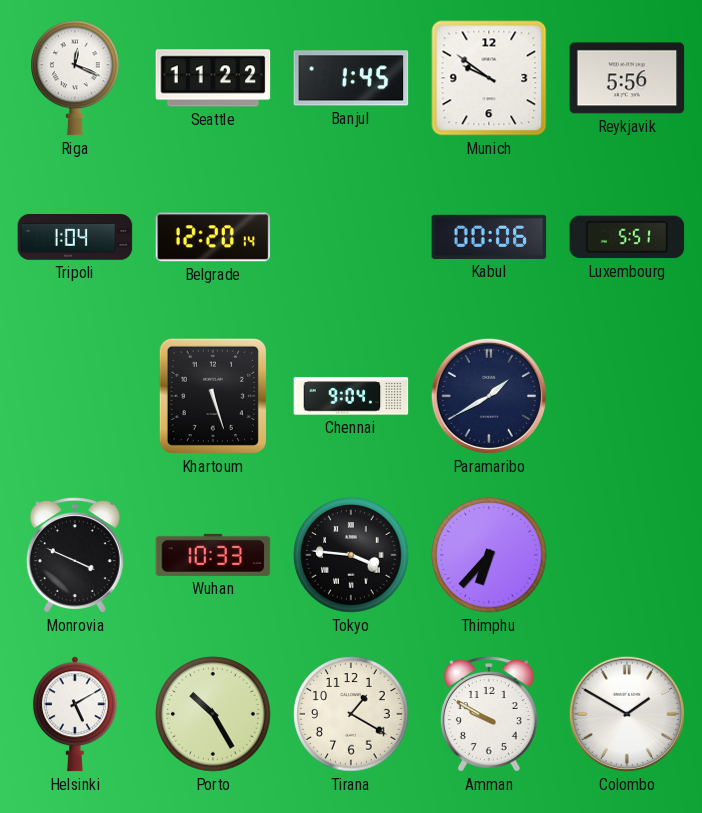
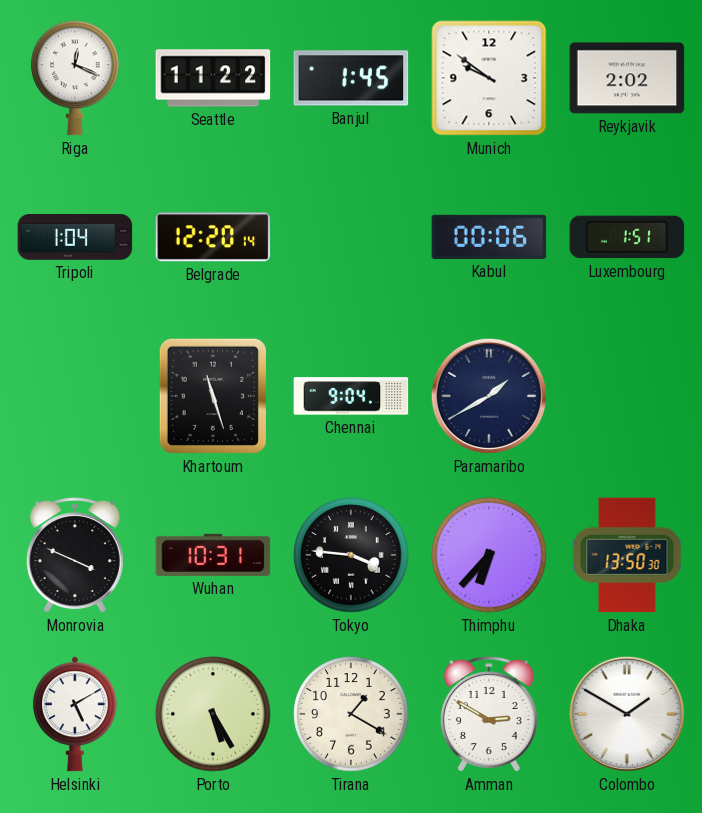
Reykjavik: 5:56 -> 2:02 (627, 78)
Luxembourg: 5:51 -> 1:51 (627, 237)
Khartoum: 5:27 -> 11:27 (213, 396)
Wuhan: 10:33 -> 10:31 (213, 555)
Dhaka: none -> 13:50 (627, 555)
Porto: 10:25 -> 5:25 (213, 714)
Amman: 9:50 -> 2:50 (489, 714)
